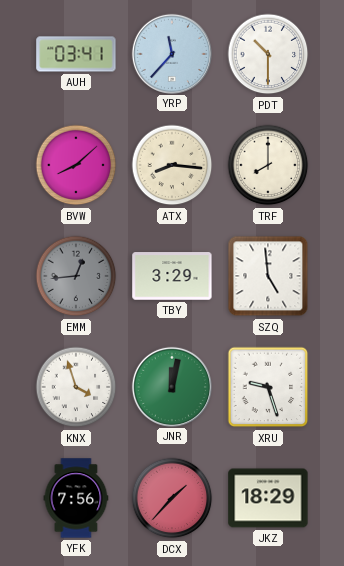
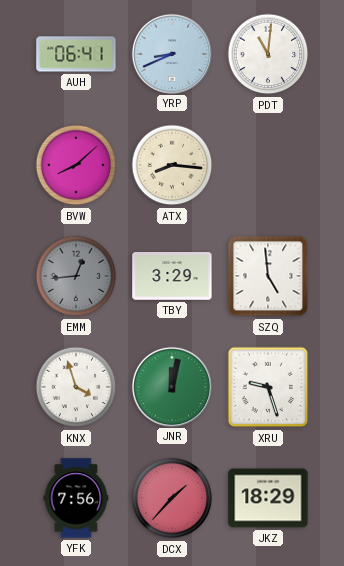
AUH: 03:41 -> 06:41 (76, 54)
YRP: 11:37 -> 8:41 (171, 53)
PDT: 10:30 -> 11:01 (268, 54)
TRF: 8:00 -> none (268, 165)
